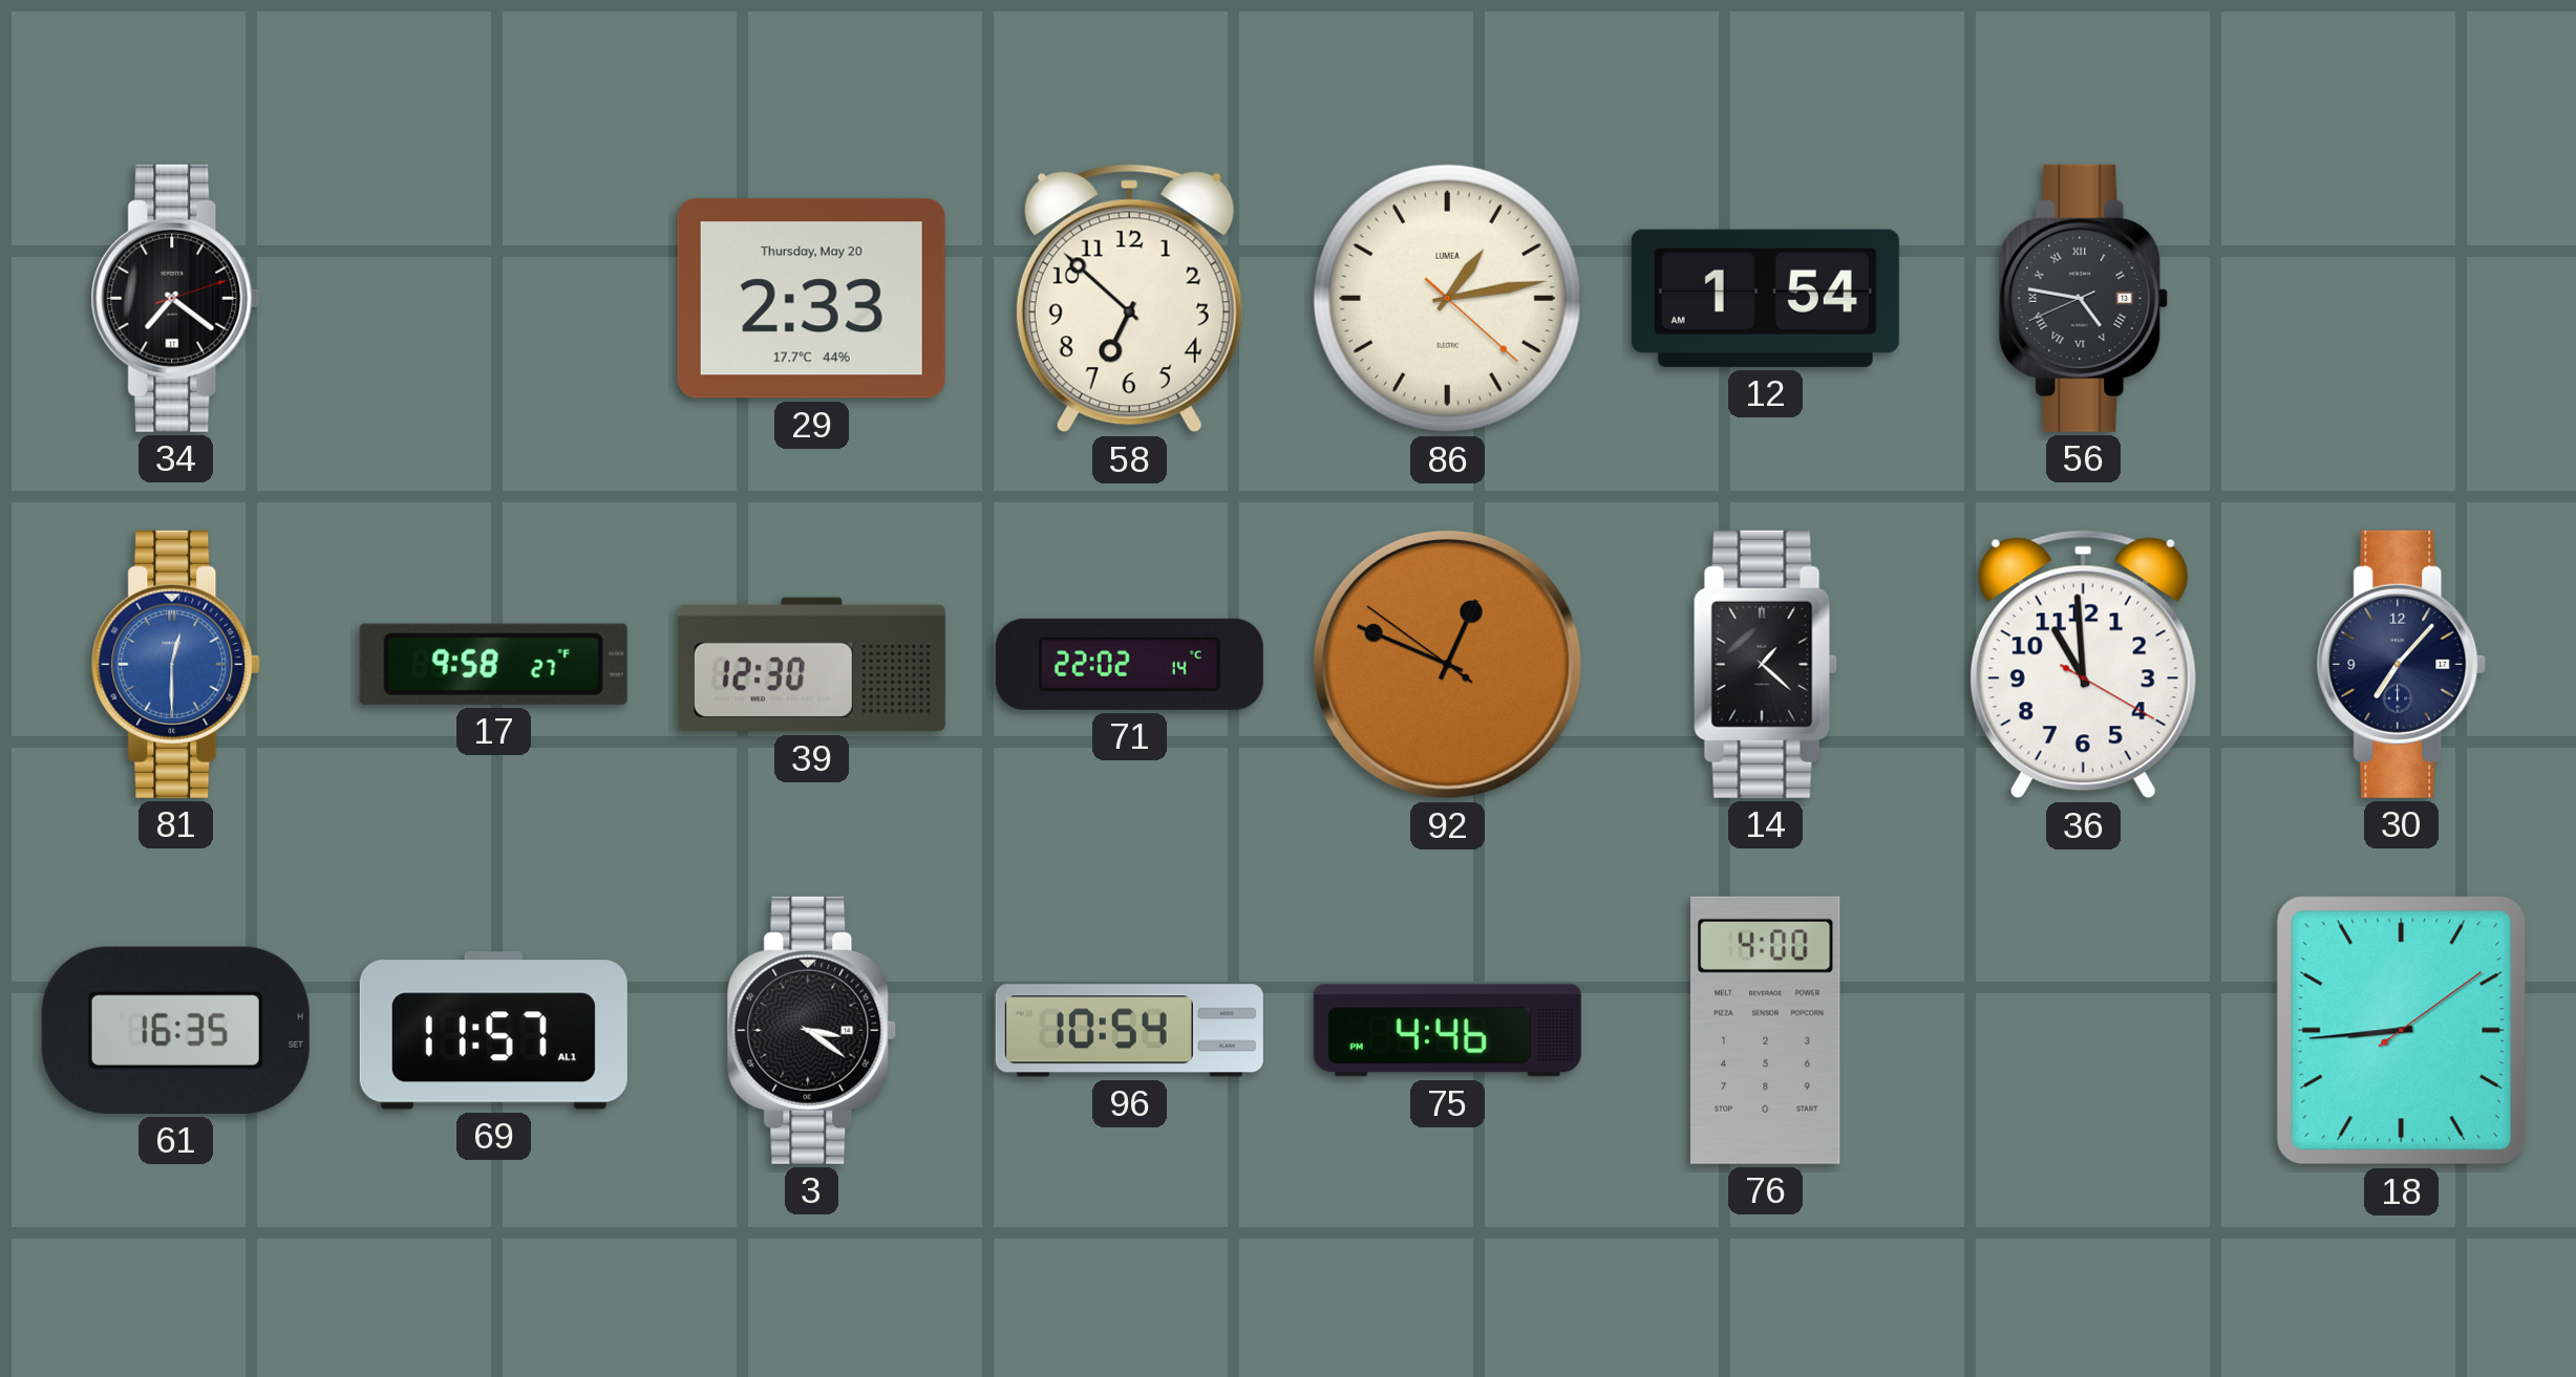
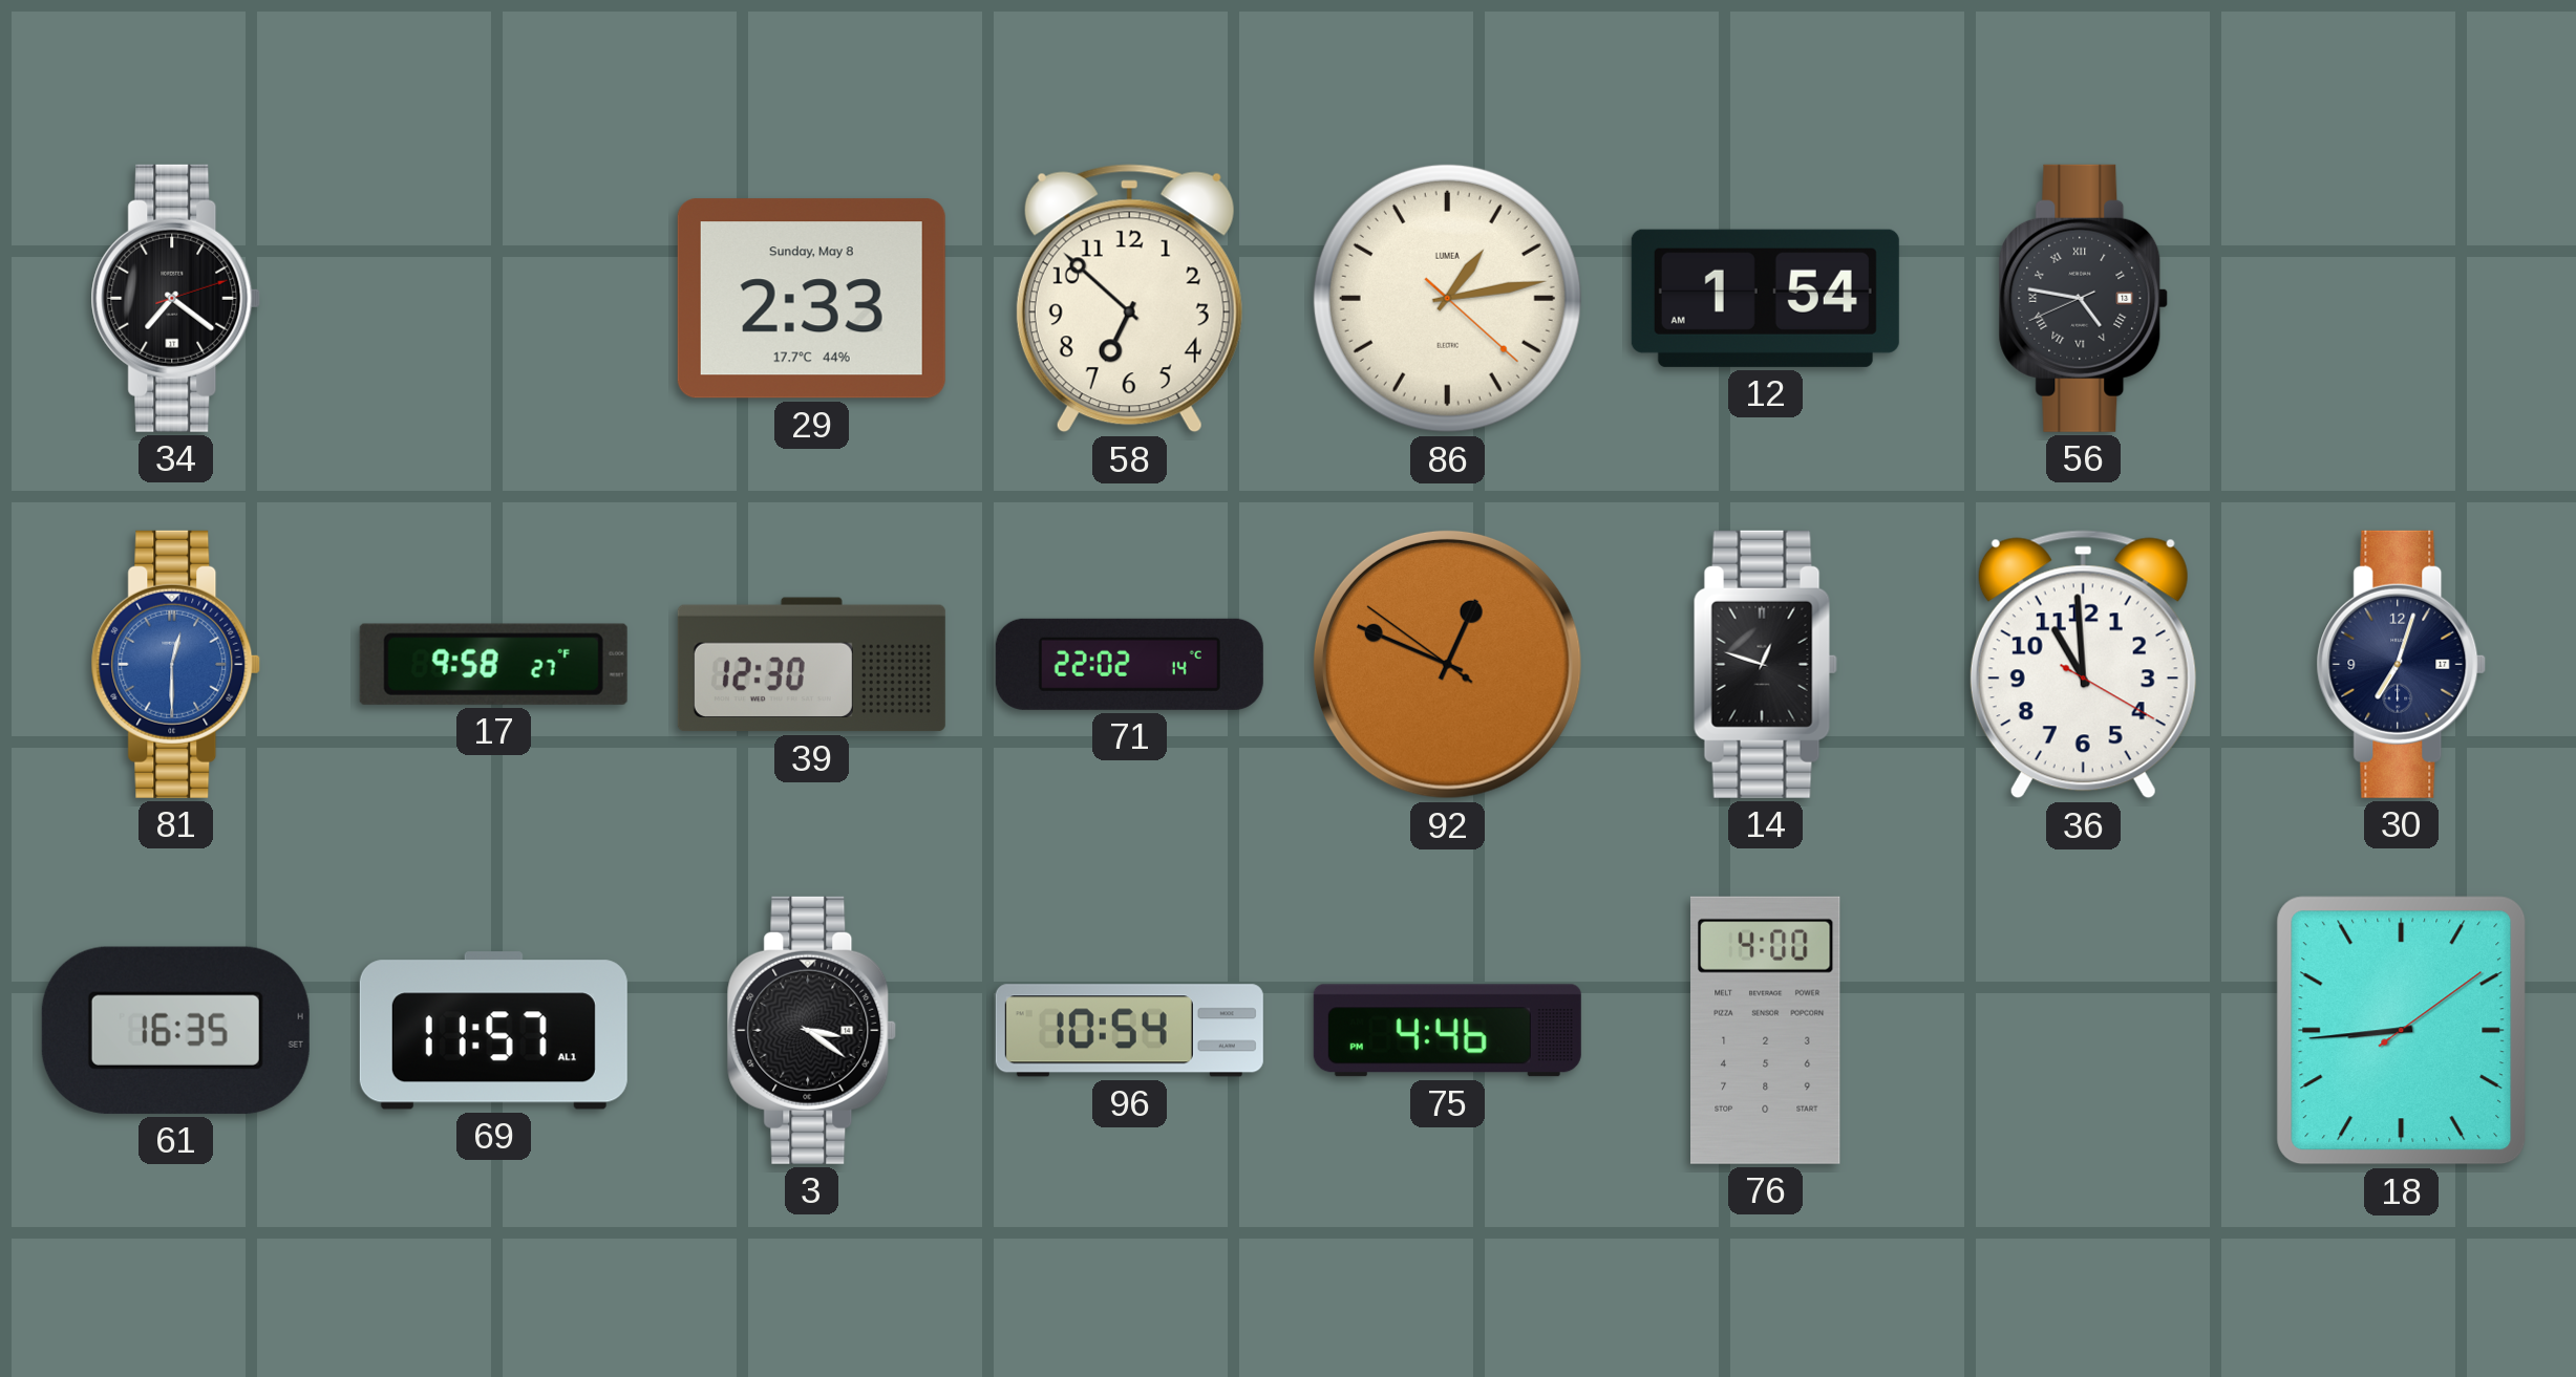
29 date: Thursday, May 20 -> Sunday, May 8 (811, 299)
14: 1:22 -> 12:48 (1765, 664)
30: 7:07 -> 7:03 (2402, 664)
